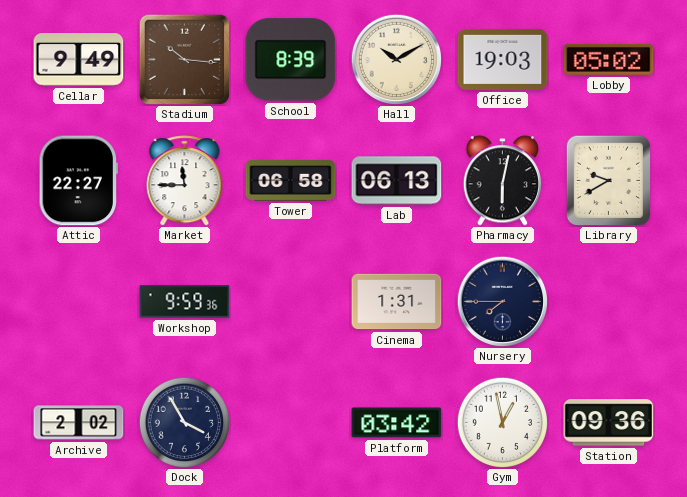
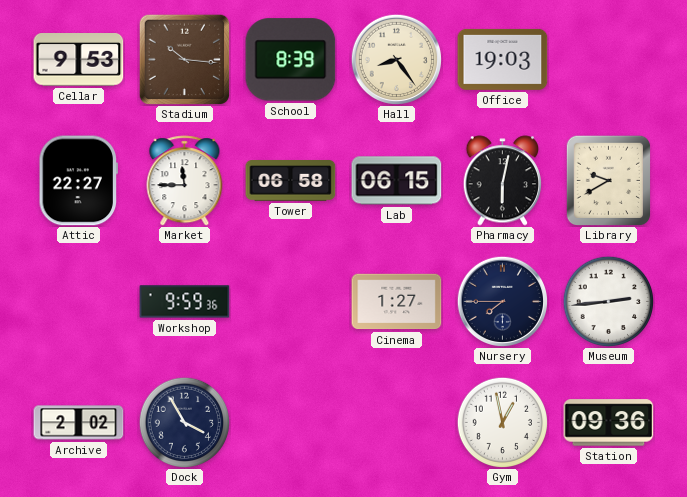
Cellar: 9:49 -> 9:53 (79, 60)
Hall: 10:10 -> 8:24 (396, 59)
Lobby: 05:02 -> none (609, 59)
Lab: 06:13 -> 06:15 (397, 181)
Cinema: 1:31 -> 1:27 (397, 302)
Museum: none -> 2:44 (608, 301)
Platform: 03:42 -> none (397, 423)
